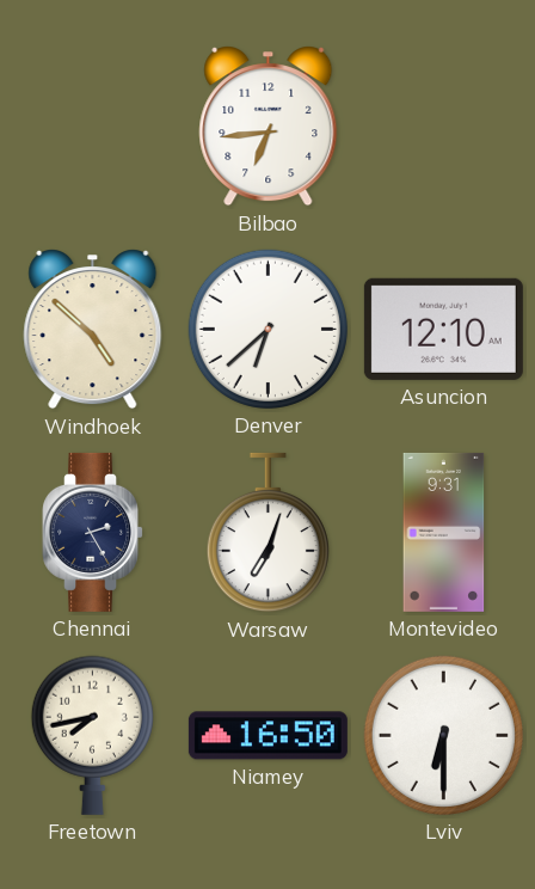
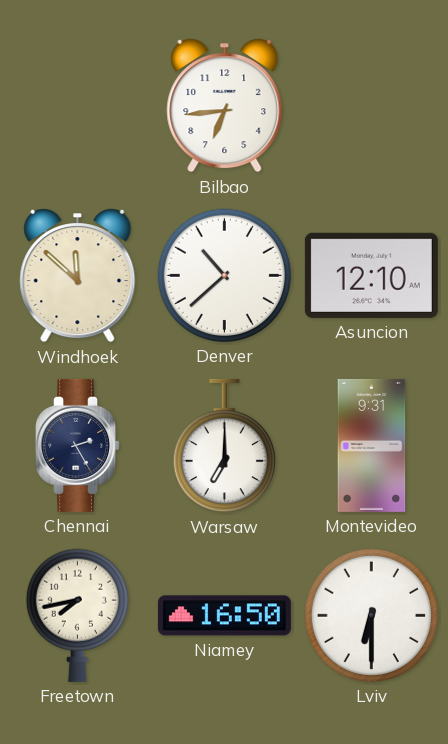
Windhoek: 4:52 -> 11:52 (78, 276)
Denver: 6:38 -> 10:38 (224, 275)
Warsaw: 7:03 -> 7:00 (224, 446)
